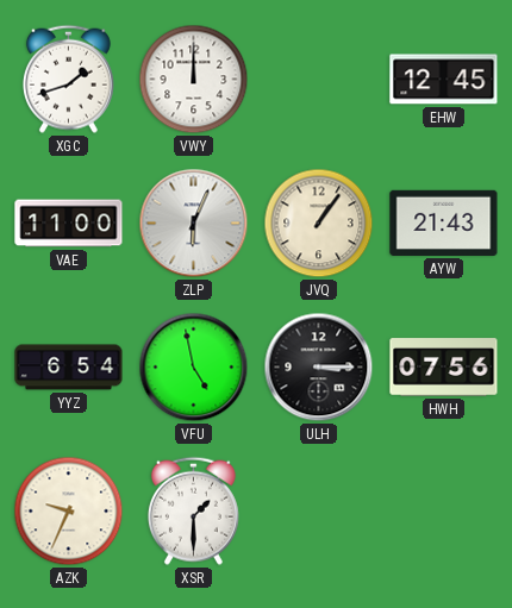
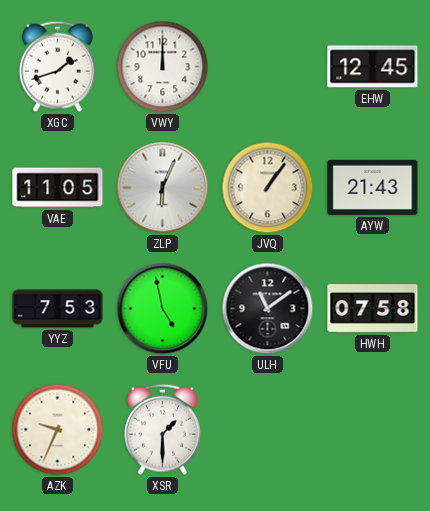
VAE: 11:00 -> 11:05 (58, 188)
YYZ: 6:54 -> 7:53 (58, 309)
ULH: 3:15 -> 11:09 (268, 309)
HWH: 07:56 -> 07:58 (373, 309)
